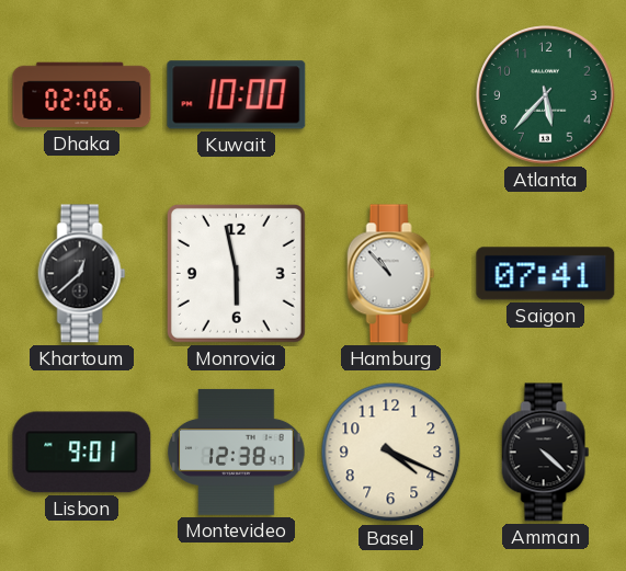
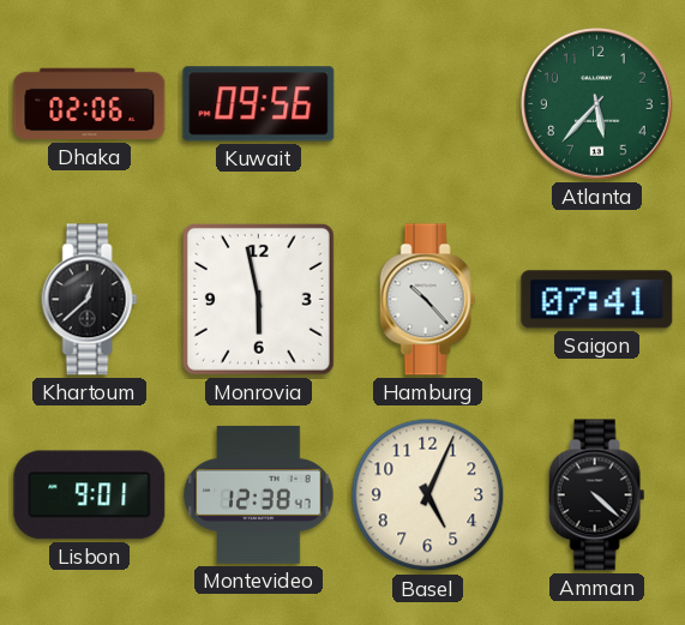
Kuwait: 10:00 -> 09:56 (259, 104)
Hamburg: 10:53 -> 10:23 (428, 300)
Basel: 4:19 -> 5:04 (428, 495)
